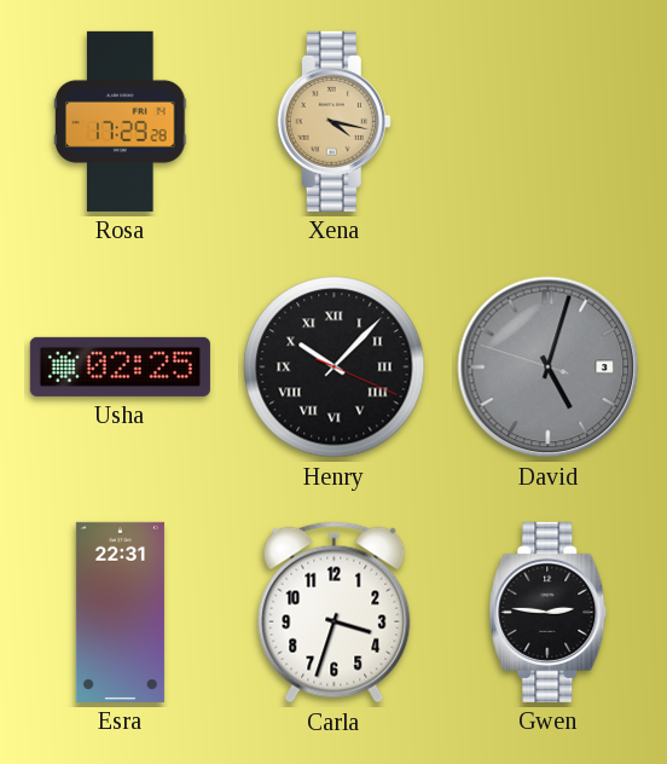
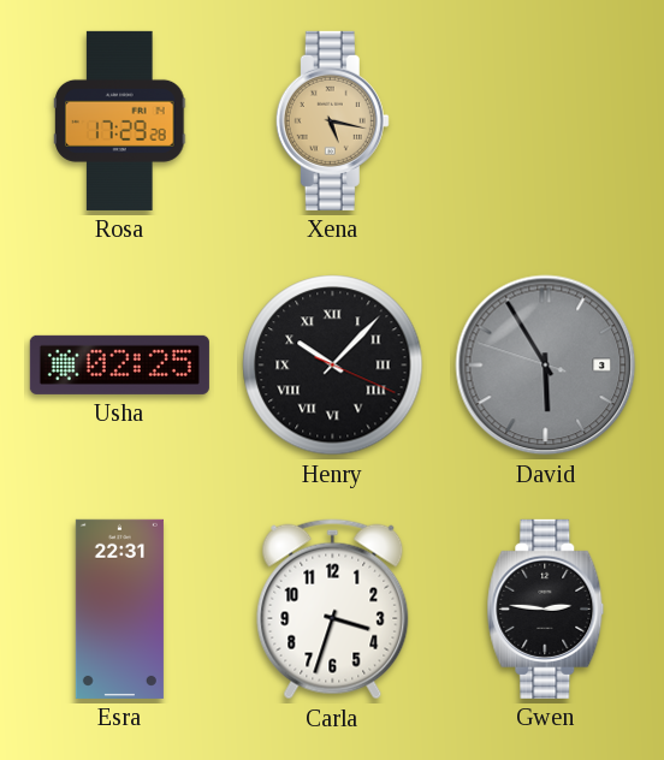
Xena: 4:17 -> 5:17 (332, 120)
David: 5:02 -> 5:54 (546, 366)
